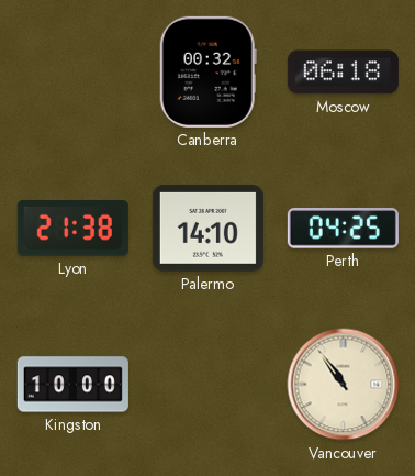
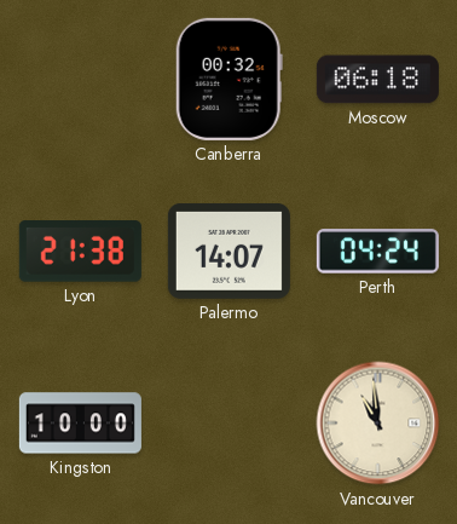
Palermo: 14:10 -> 14:07 (228, 251)
Perth: 04:25 -> 04:24 (377, 252)
Vancouver: 10:54 -> 10:59 (378, 424)
